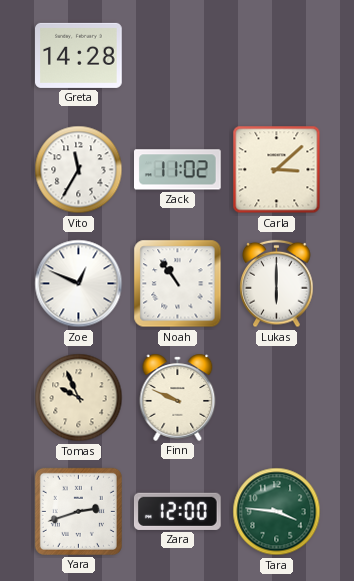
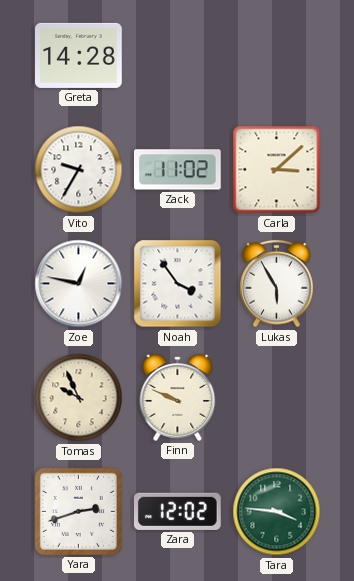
Vito: 11:35 -> 9:35 (79, 170)
Zoe: 12:49 -> 12:47 (79, 284)
Noah: 10:54 -> 3:54 (178, 284)
Lukas: 6:00 -> 5:55 (277, 284)
Zara: 12:00 -> 12:02 (177, 511)
